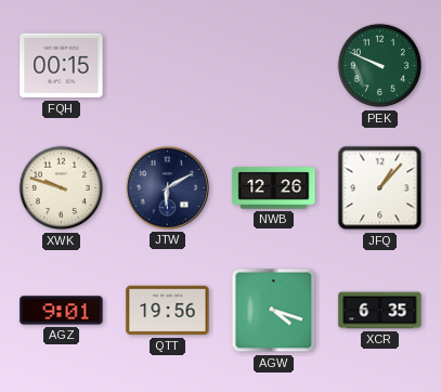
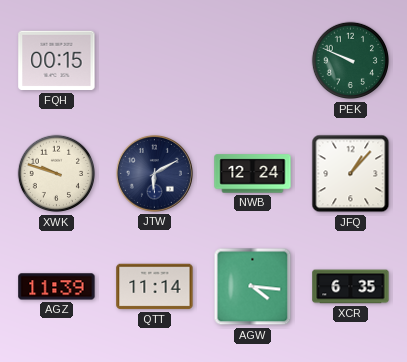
NWB: 12:26 -> 12:24 (253, 174)
AGZ: 9:01 -> 11:39 (57, 287)
QTT: 19:56 -> 11:14 (155, 287)
AGW: 4:18 -> 4:16 (253, 287)
